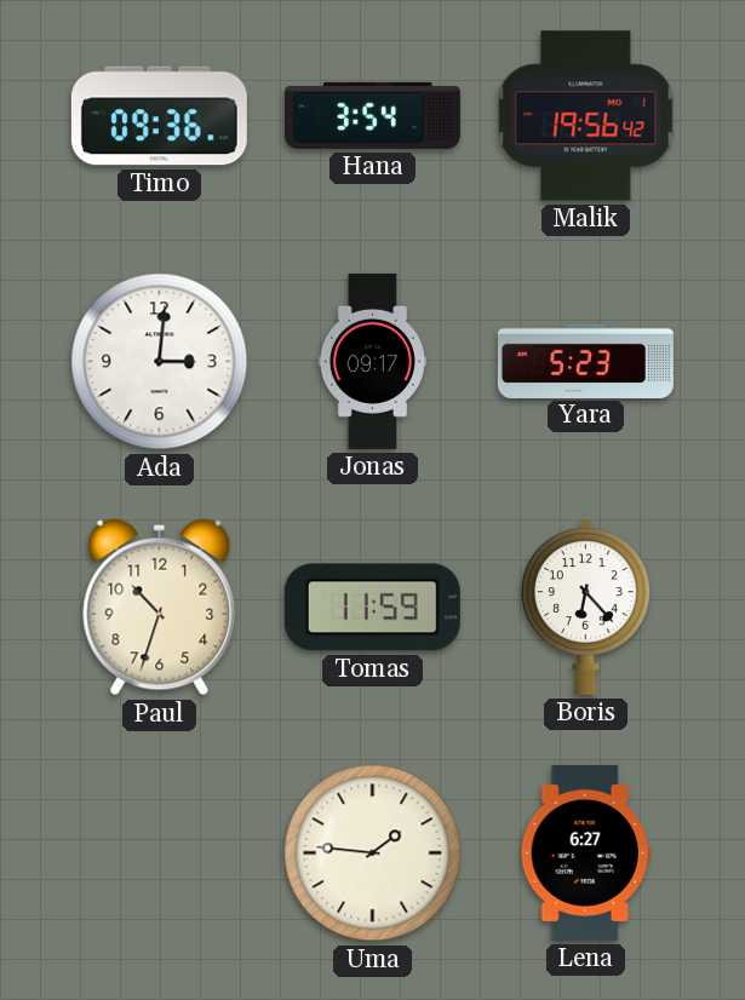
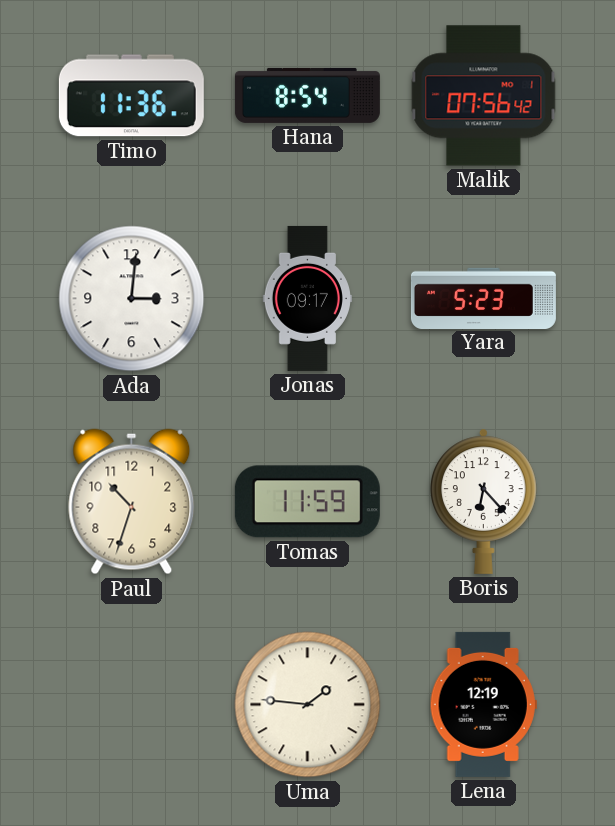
Timo: 09:36 -> 11:36 (131, 96)
Hana: 3:54 -> 8:54 (307, 95)
Malik: 19:56 -> 07:56 (484, 96)
Lena: 6:27 -> 12:19 (483, 704)
